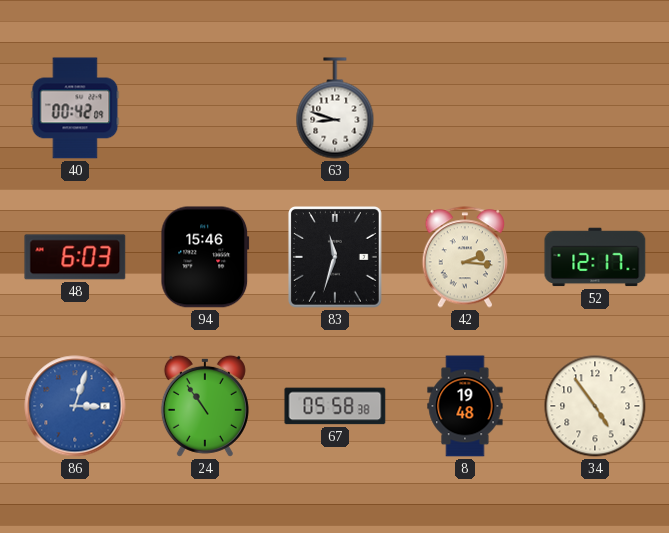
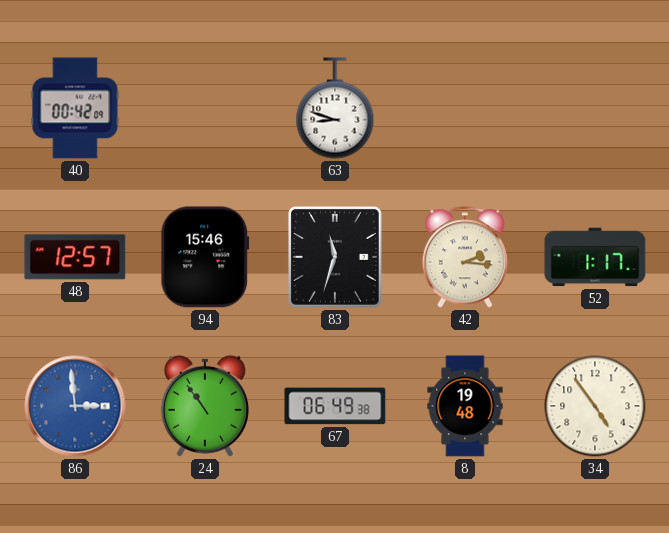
48: 6:03 -> 12:57 (75, 257)
52: 12:17 -> 1:17 (595, 257)
86: 3:03 -> 2:59 (75, 406)
67: 05:58 -> 06:49 (335, 406)
